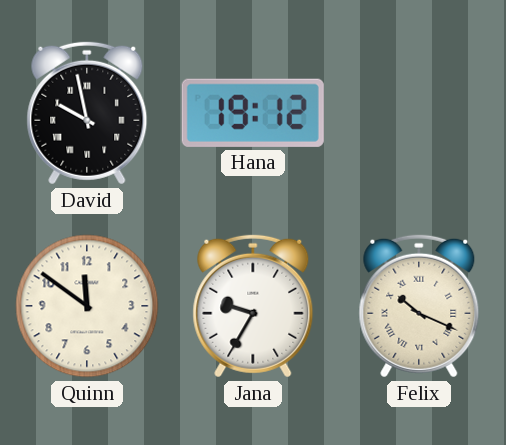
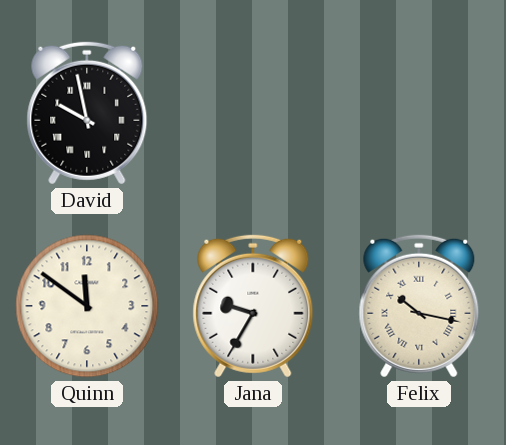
Hana: 19:12 -> none (253, 113)
Felix: 10:19 -> 10:17 (419, 306)
